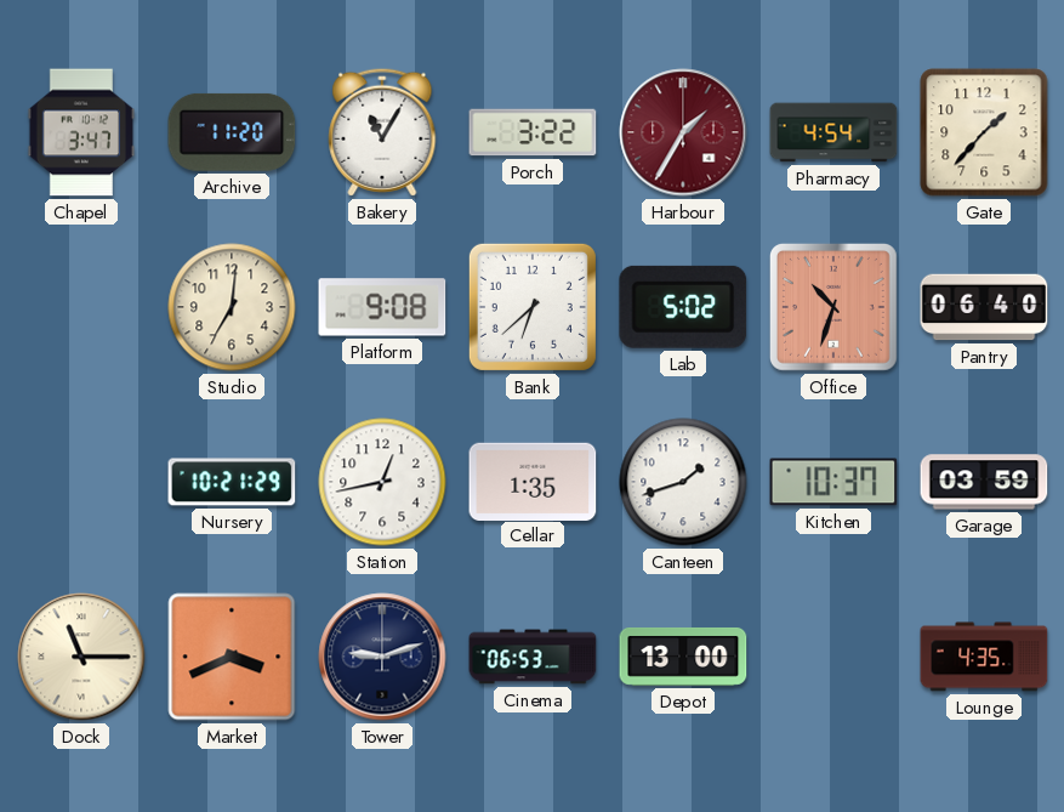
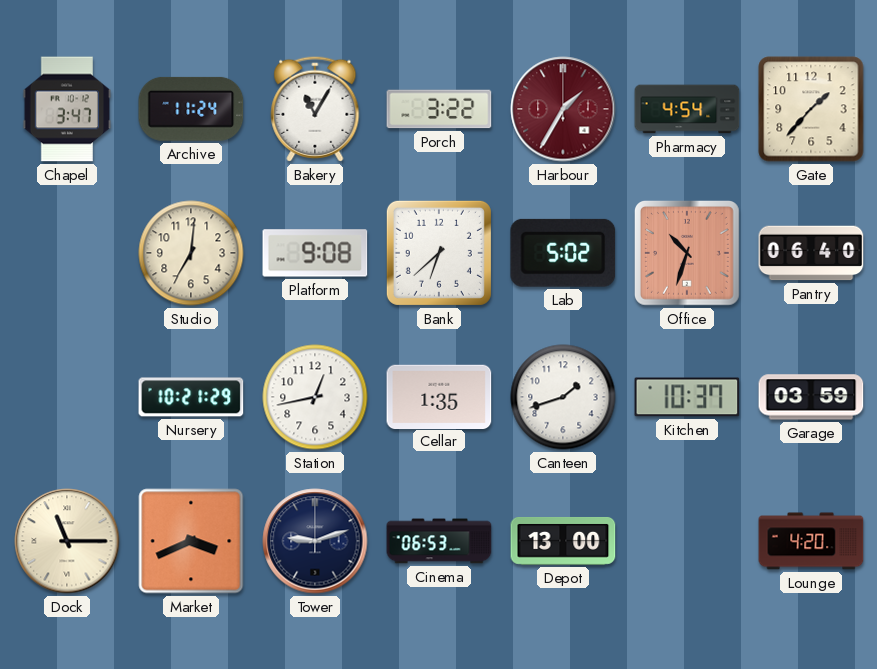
Archive: 11:20 -> 11:24 (191, 109)
Lounge: 4:35 -> 4:20 (811, 541)
